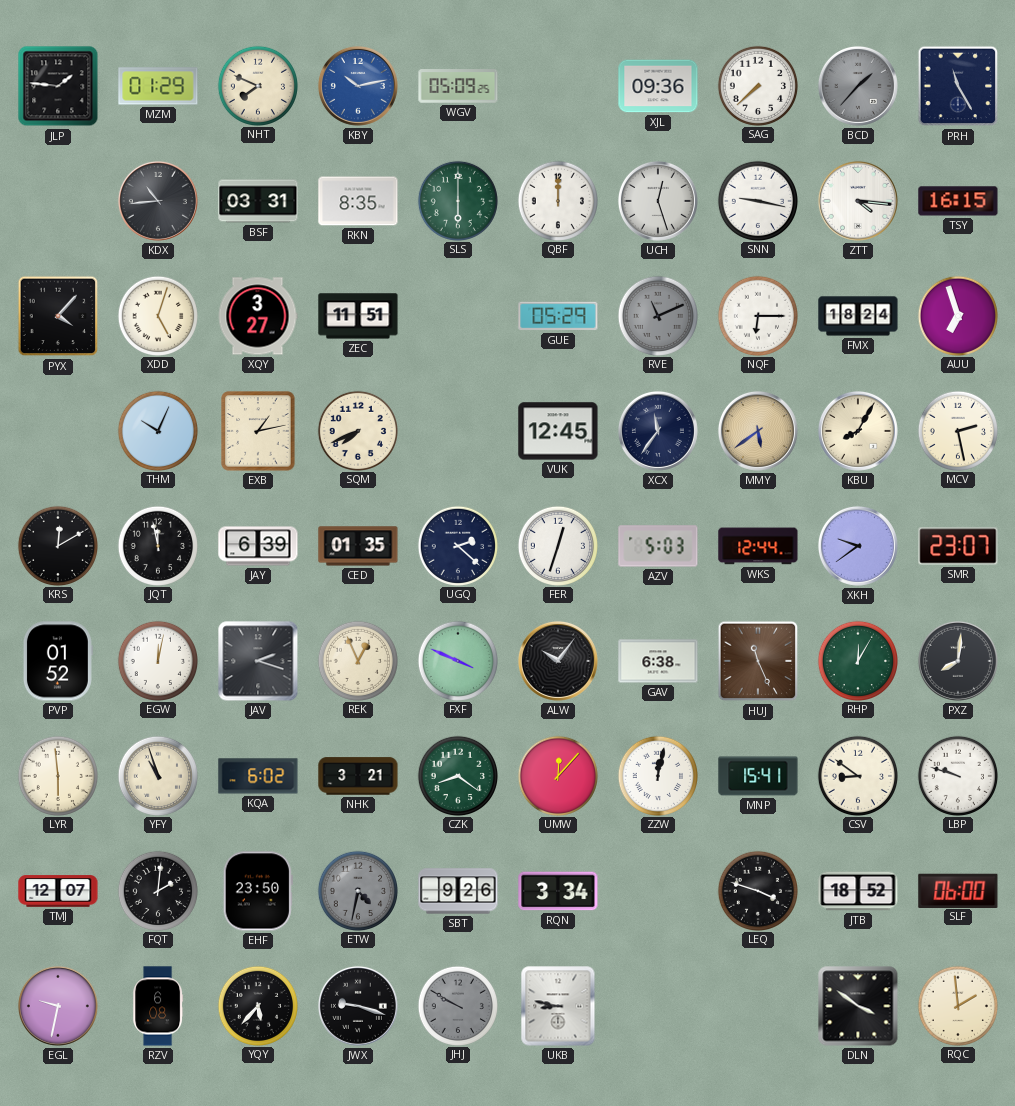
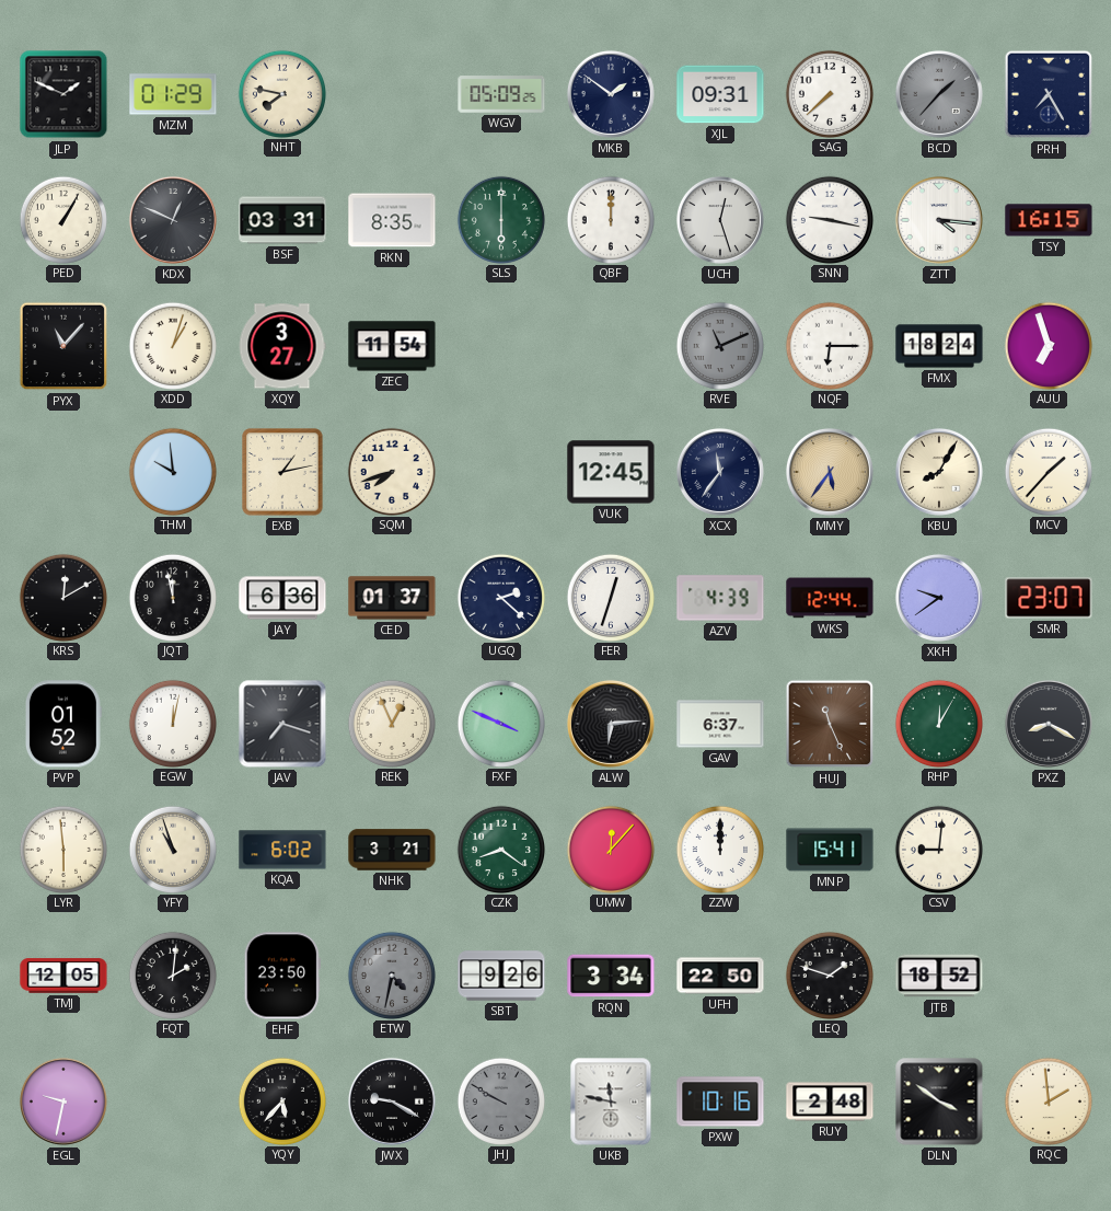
JLP: 1:46 -> 1:49 (63, 94)
NHT: 7:49 -> 7:47 (281, 93)
KBY: 10:13 -> none (358, 86)
MKB: none -> 1:51 (611, 94)
XJL: 09:36 -> 09:31 (720, 94)
PRH: 11:25 -> 7:25 (1049, 94)
PED: none -> 1:05 (62, 219)
KDX: 10:44 -> 12:49 (173, 220)
PYX: 4:07 -> 11:07 (63, 346)
XDD: 5:03 -> 1:03 (172, 345)
ZEC: 11:51 -> 11:54 (392, 346)
GUE: 05:29 -> none (558, 316)
THM: 10:04 -> 9:59 (172, 471)
SQM: 7:41 -> 7:42 (391, 471)
MMY: 5:39 -> 5:36 (830, 472)
MCV: 2:28 -> 1:37 (1048, 471)
JAY: 6:39 -> 6:36 (282, 598)
CED: 01:35 -> 01:37 (392, 598)
AZV: 5:03 -> 4:39 (720, 598)
JAV: 2:18 -> 7:18 (282, 724)
ALW: 10:06 -> 6:14 (611, 724)
GAV: 6:38 -> 6:37 (720, 724)
PXZ: 8:01 -> 8:20 (1049, 724)
ZZW: 12:02 -> 12:00 (719, 849)
CSV: 8:51 -> 9:01 (938, 849)
LBP: 9:48 -> none (957, 775)
TMJ: 12:07 -> 12:05 (63, 976)
UFH: none -> 22:50 (720, 976)
LEQ: 3:48 -> 1:48 (829, 974)
SLF: 06:00 -> none (958, 890)
RZV: 6:08 -> none (158, 1006)
JWX: 9:18 -> 9:20 (392, 1102)
UKB: 8:47 -> 11:47 (611, 1102)
PXW: none -> 10:16 (720, 1102)
RUY: none -> 2:48 (830, 1102)
